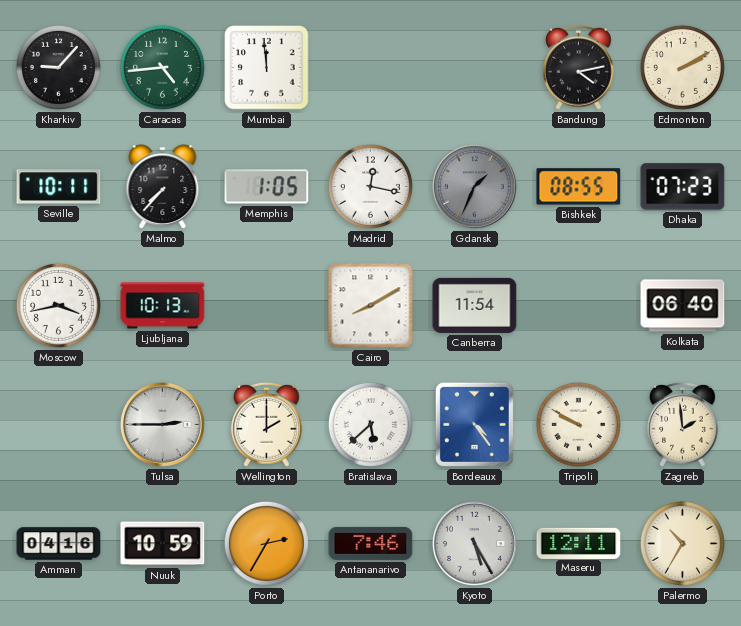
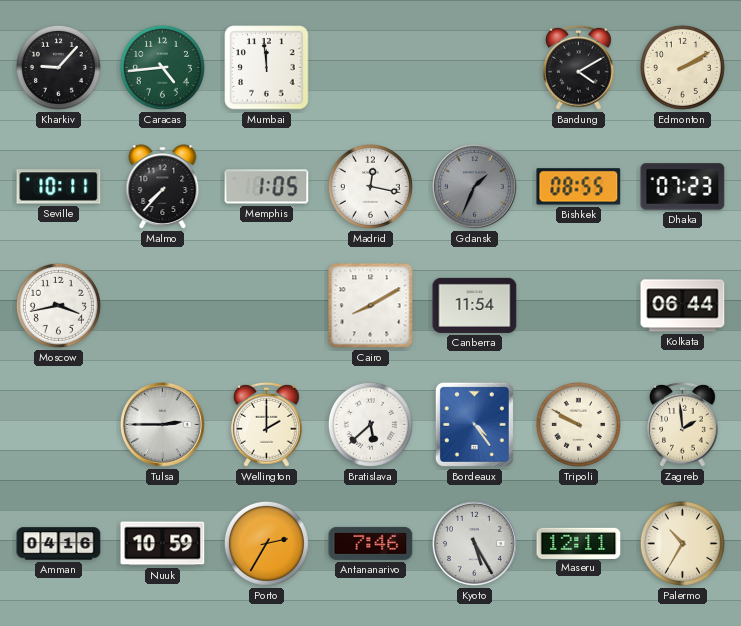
Bandung: 4:13 -> 4:10 (579, 67)
Ljubljana: 10:13 -> none (163, 306)
Kolkata: 06:40 -> 06:44 (683, 306)
